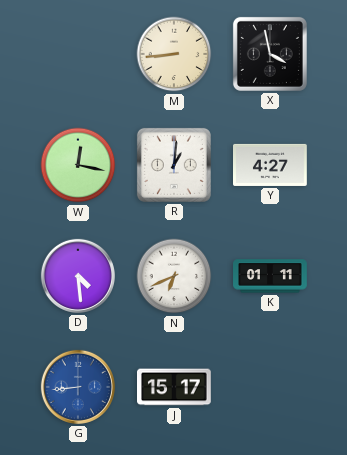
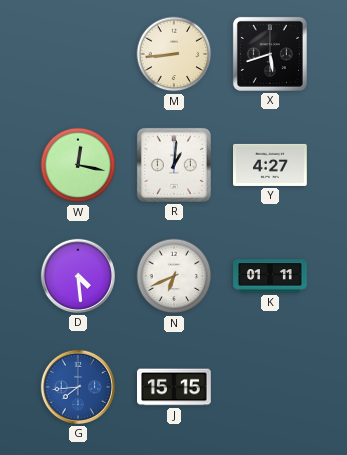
X: 3:58 -> 5:42 (270, 54)
G: 8:44 -> 7:44 (78, 387)
J: 15:17 -> 15:15 (175, 387)
